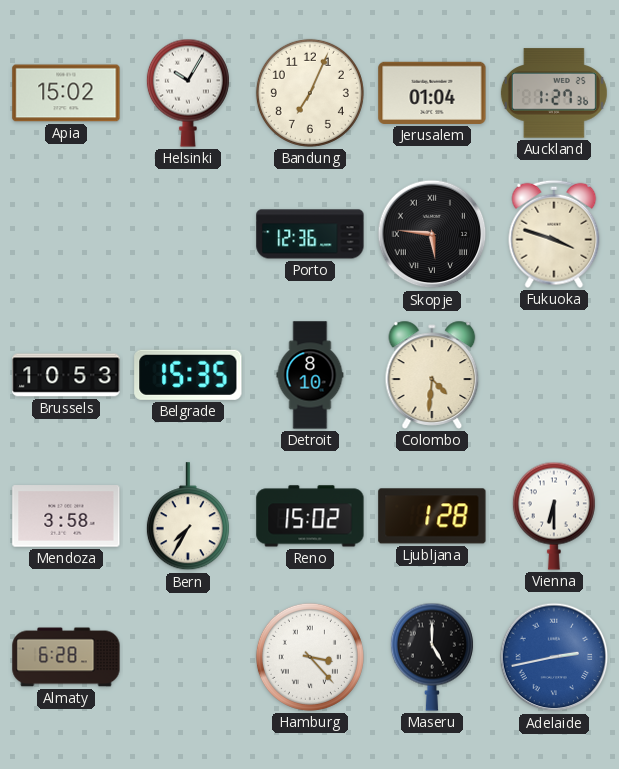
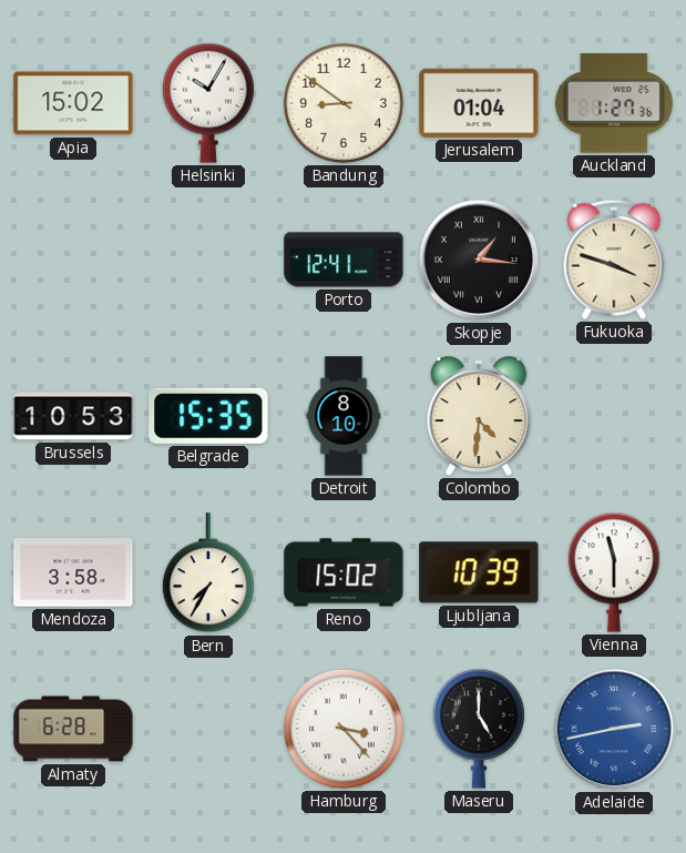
Bandung: 7:04 -> 8:51 (344, 103)
Porto: 12:36 -> 12:41 (344, 260)
Skopje: 5:46 -> 1:16 (479, 260)
Ljubljana: 1:28 -> 10:39 (479, 572)
Vienna: 6:30 -> 11:30 (614, 572)
